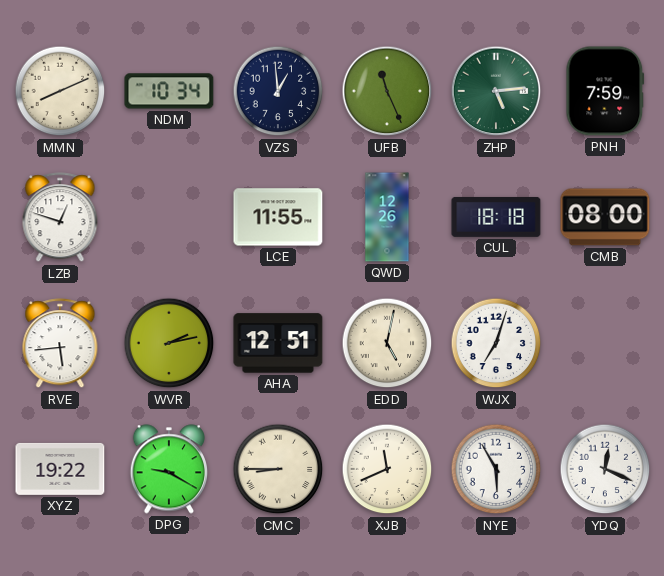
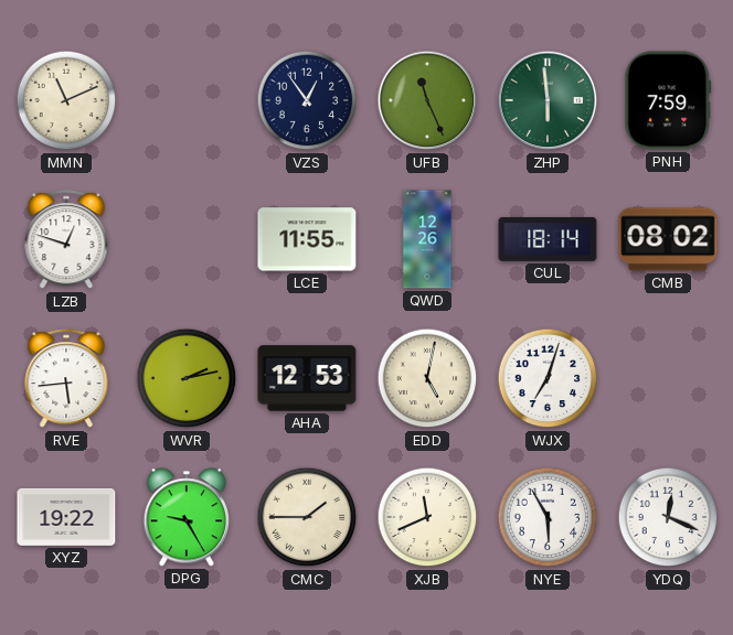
MMN: 8:11 -> 11:11 (66, 100)
NDM: 10:34 -> none (169, 91)
VZS: 12:59 -> 12:54 (307, 100)
ZHP: 5:14 -> 5:59 (548, 100)
CUL: 18:18 -> 18:14 (548, 239)
CMB: 08:00 -> 08:02 (668, 239)
AHA: 12:51 -> 12:53 (307, 378)
DPG: 9:20 -> 9:25 (185, 517)
CMC: 8:45 -> 1:45 (307, 517)
